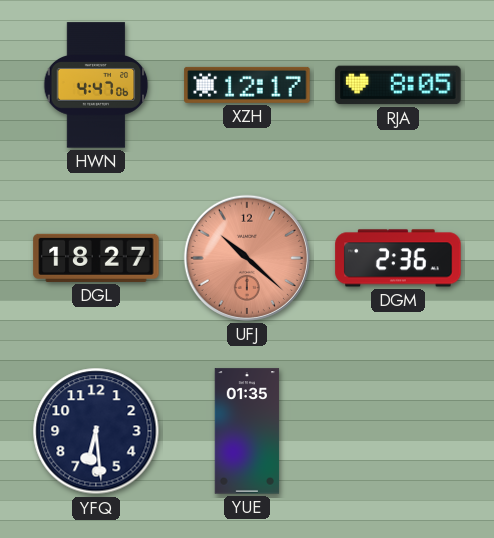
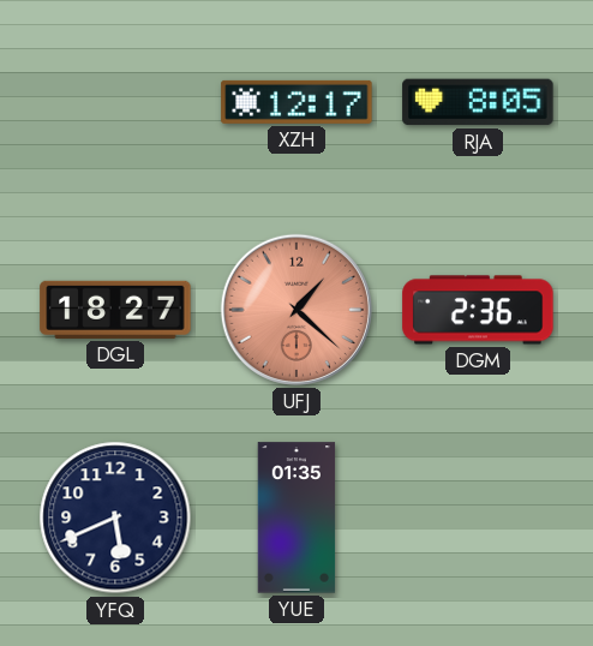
HWN: 4:47 -> none (96, 85)
UFJ: 10:22 -> 1:22 (296, 310)
YFQ: 6:29 -> 5:41 (115, 518)
